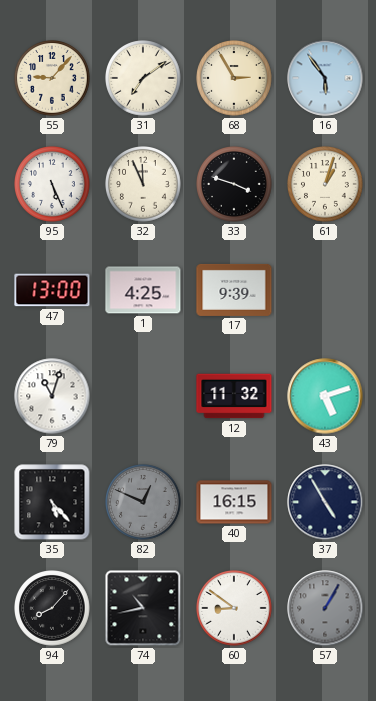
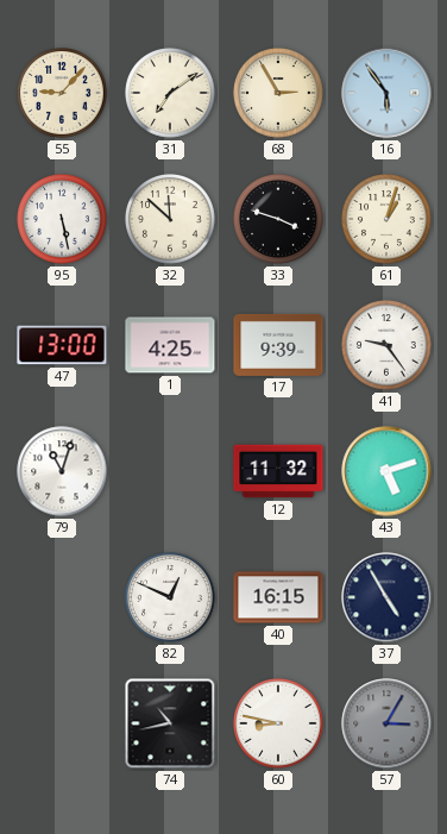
95: 5:26 -> 5:28 (63, 220)
32: 11:56 -> 11:52 (171, 220)
41: none -> 9:24 (388, 346)
35: 5:23 -> none (52, 502)
82 dial: grey -> white (171, 598)
94: 8:07 -> none (53, 609)
60: 8:51 -> 8:47 (279, 725)
57: 1:05 -> 3:05 (386, 723)
